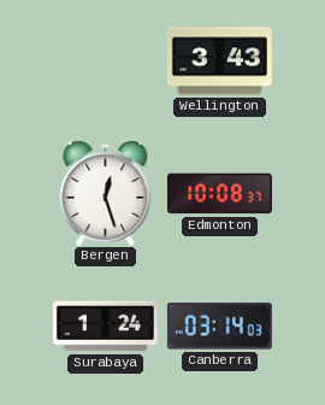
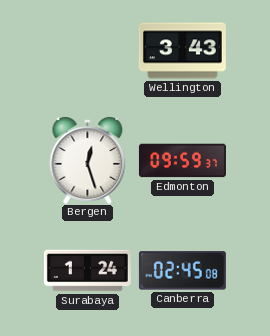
Edmonton: 10:08 -> 09:59 (182, 161)
Canberra: 03:14 -> 02:45 (182, 271)
